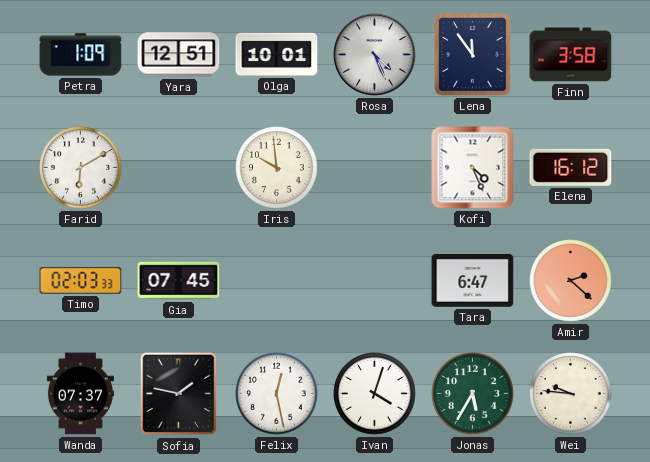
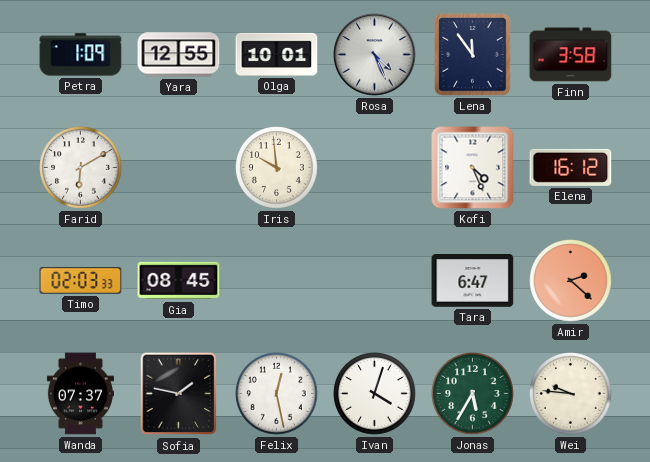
Yara: 12:51 -> 12:55 (179, 55)
Gia: 07:45 -> 08:45 (179, 281)
